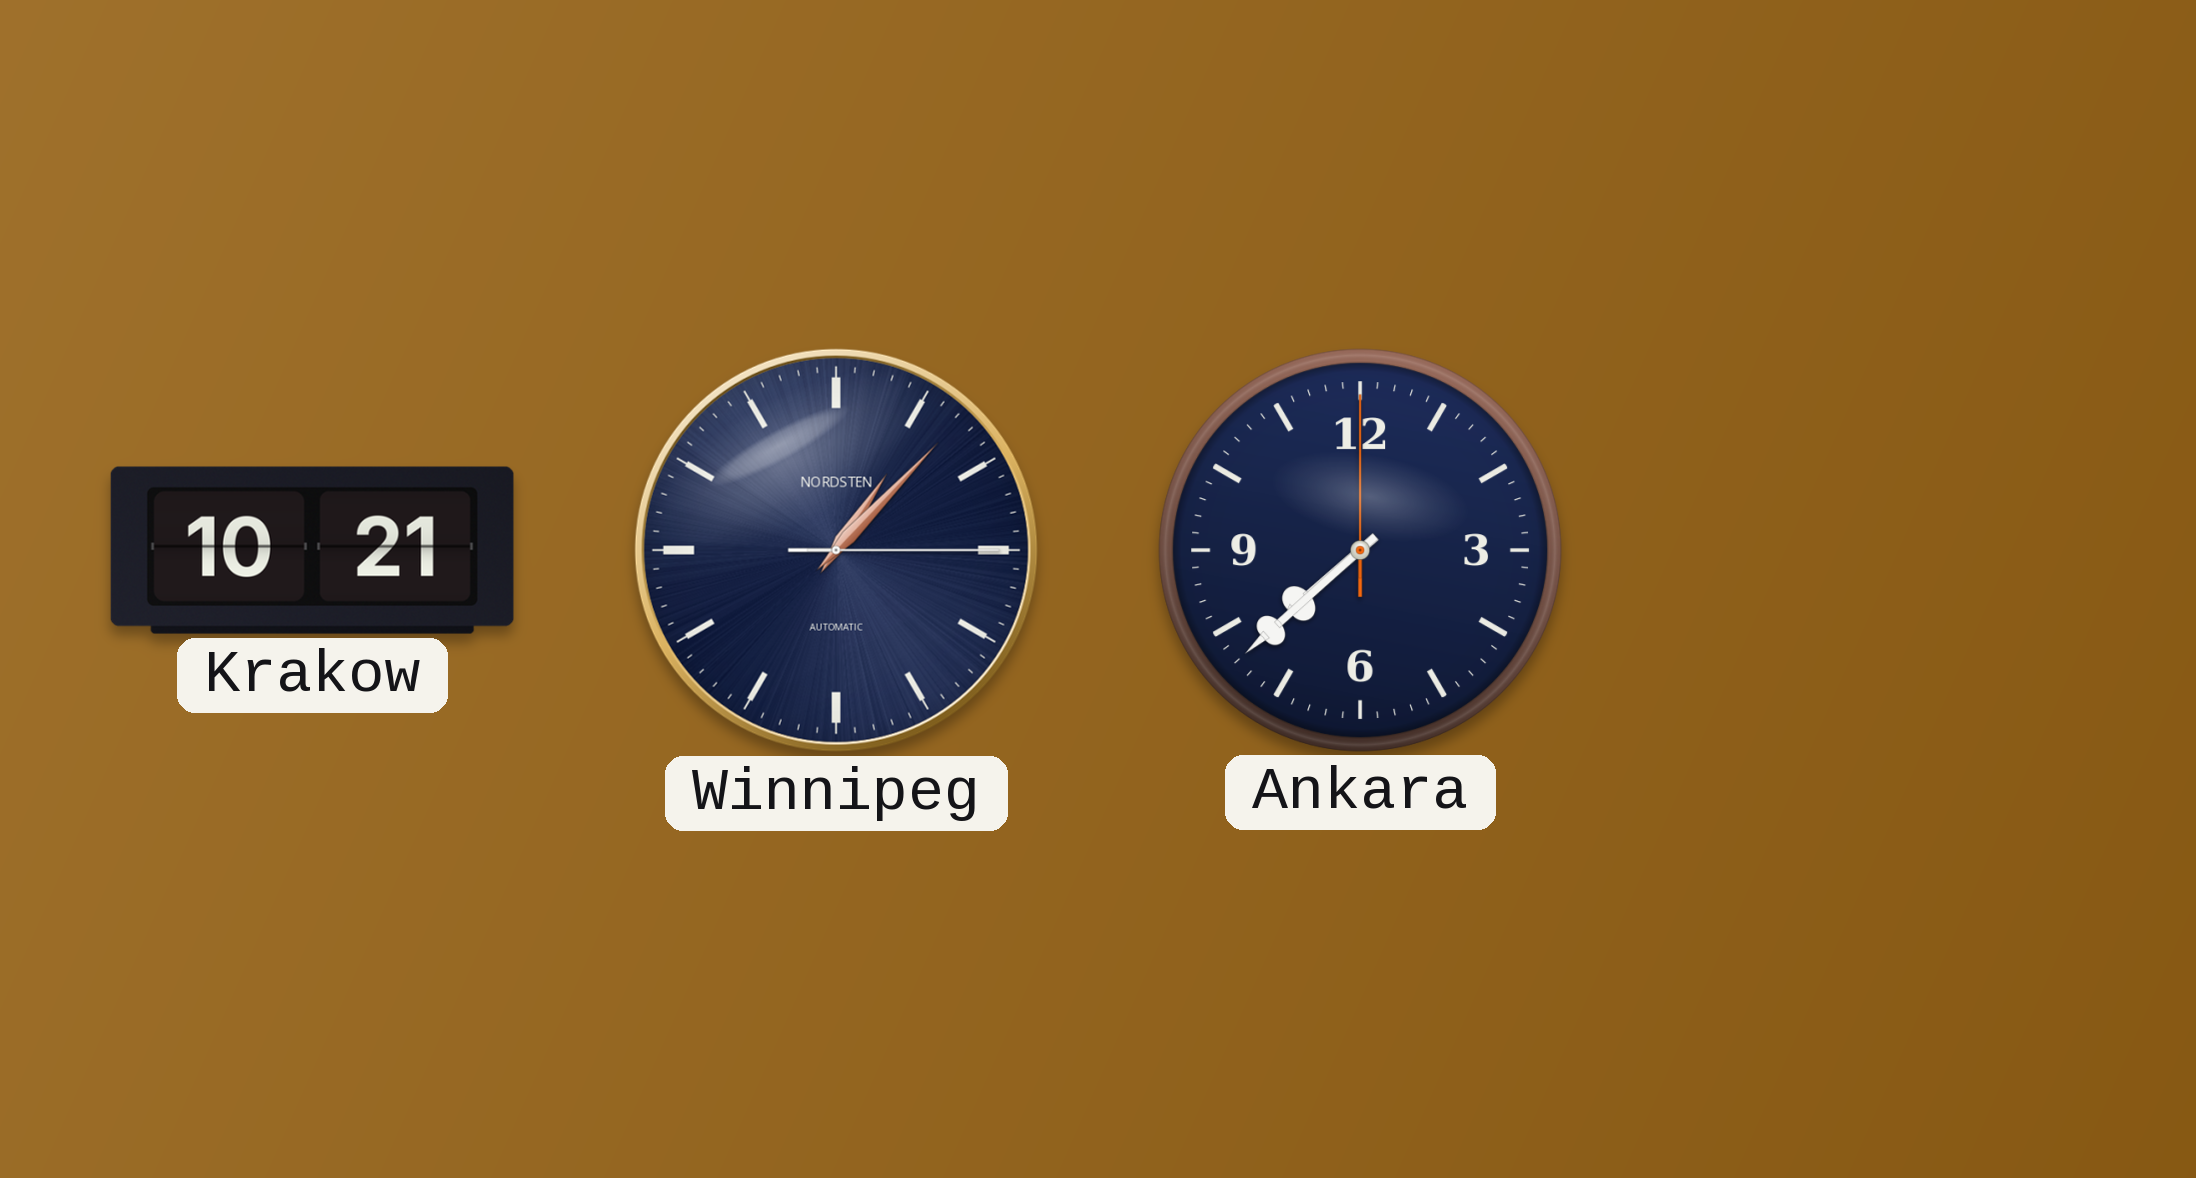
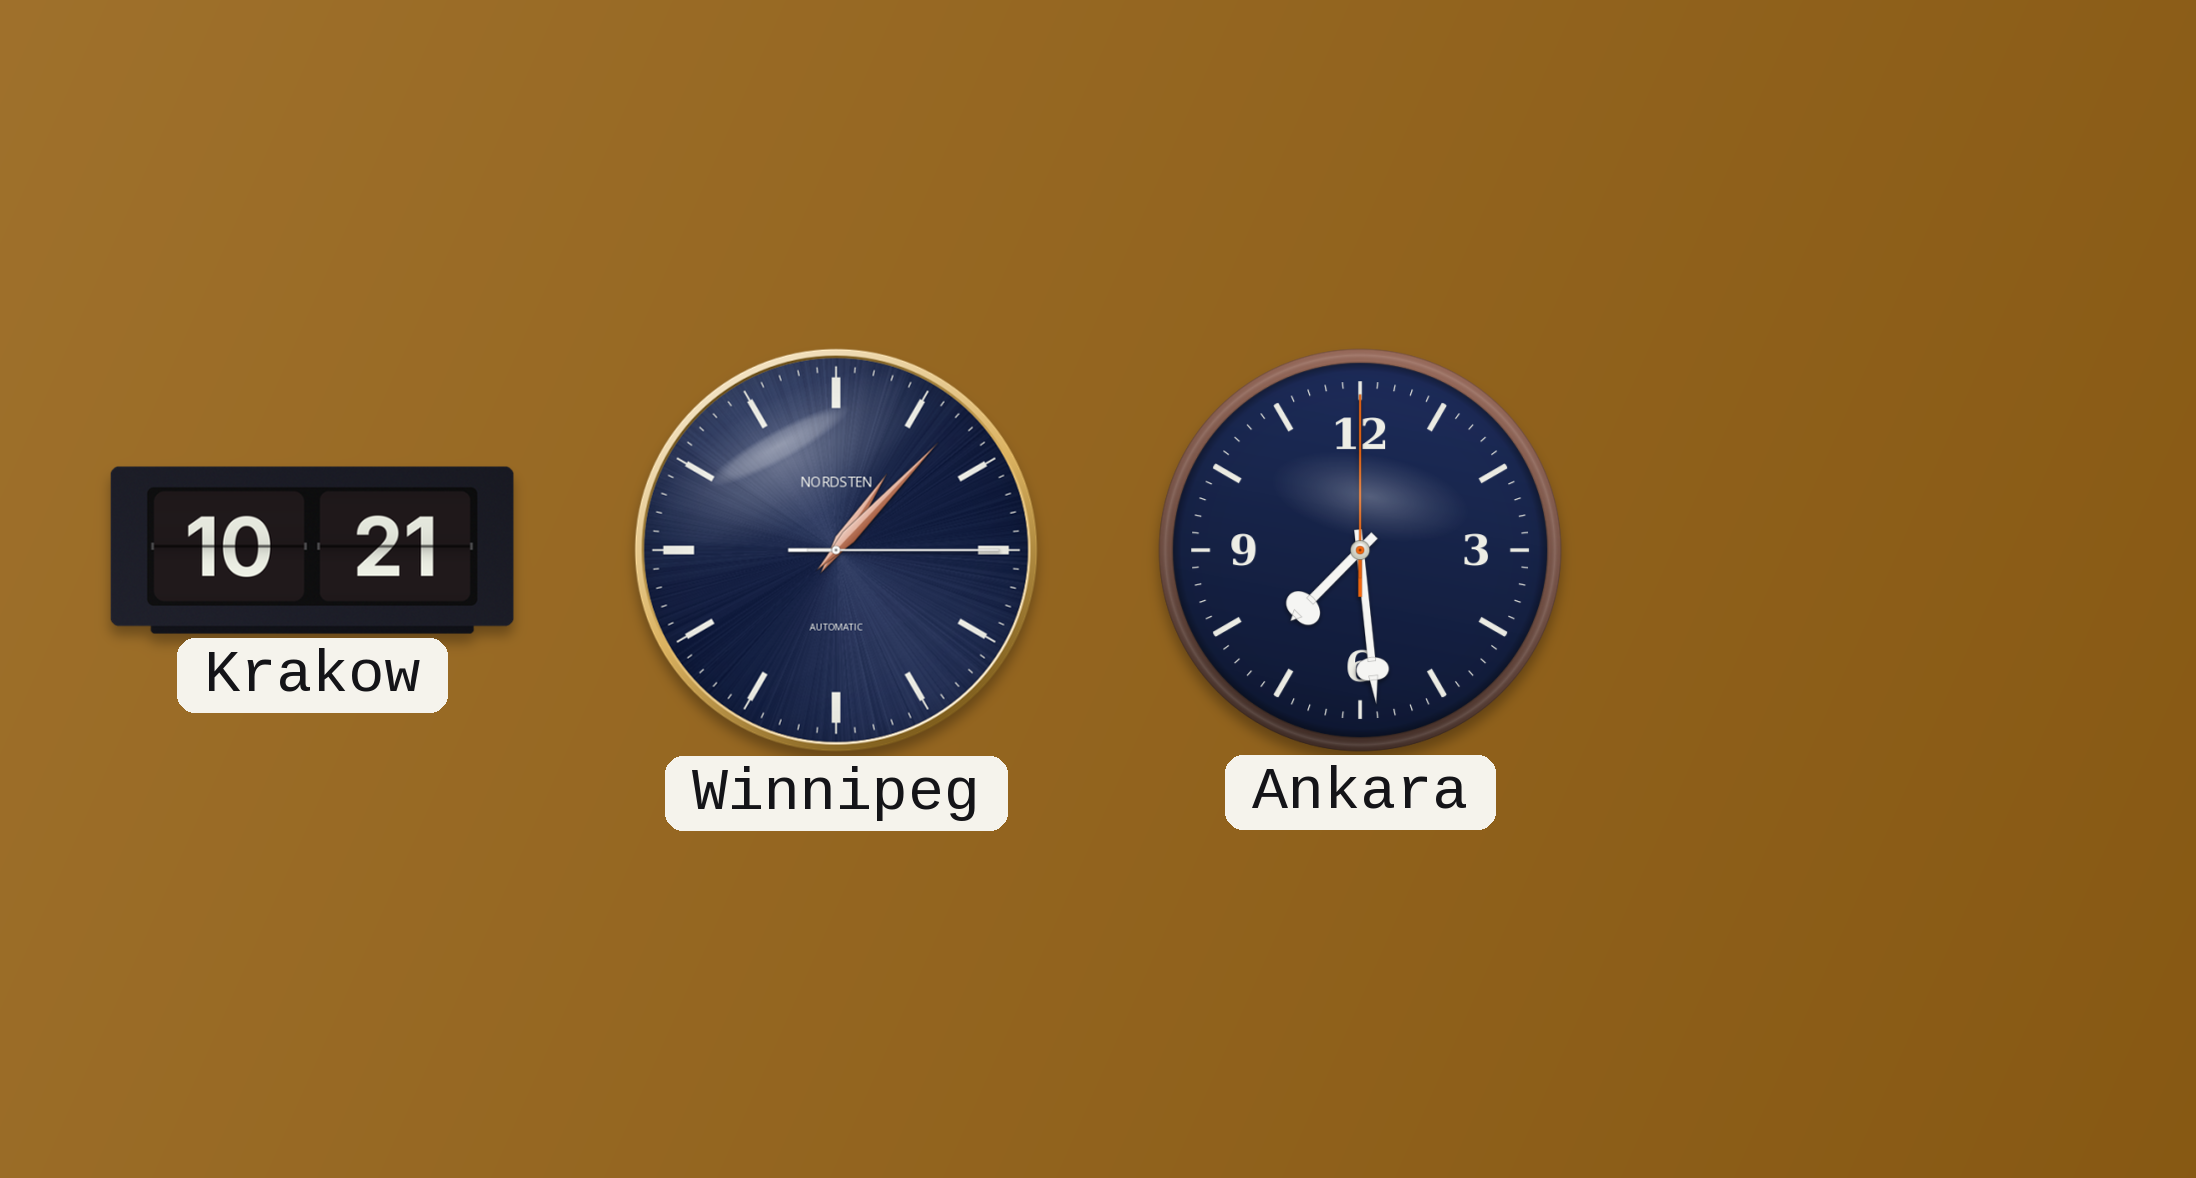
Ankara: 7:38 -> 7:29 (1360, 550)
